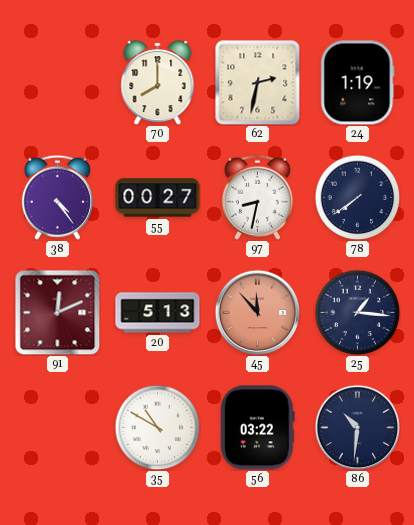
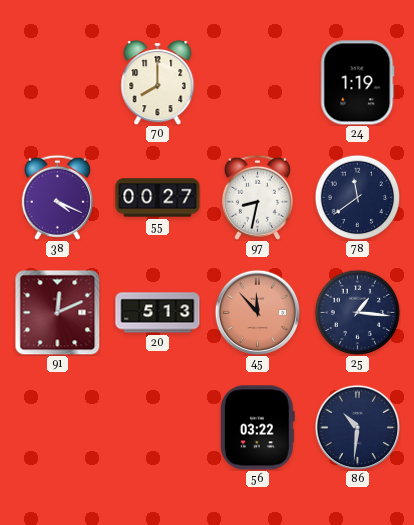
62: 2:32 -> none (258, 83)
38: 4:24 -> 4:19 (57, 197)
78: 7:39 -> 11:39 (357, 197)
35: 10:50 -> none (157, 427)
